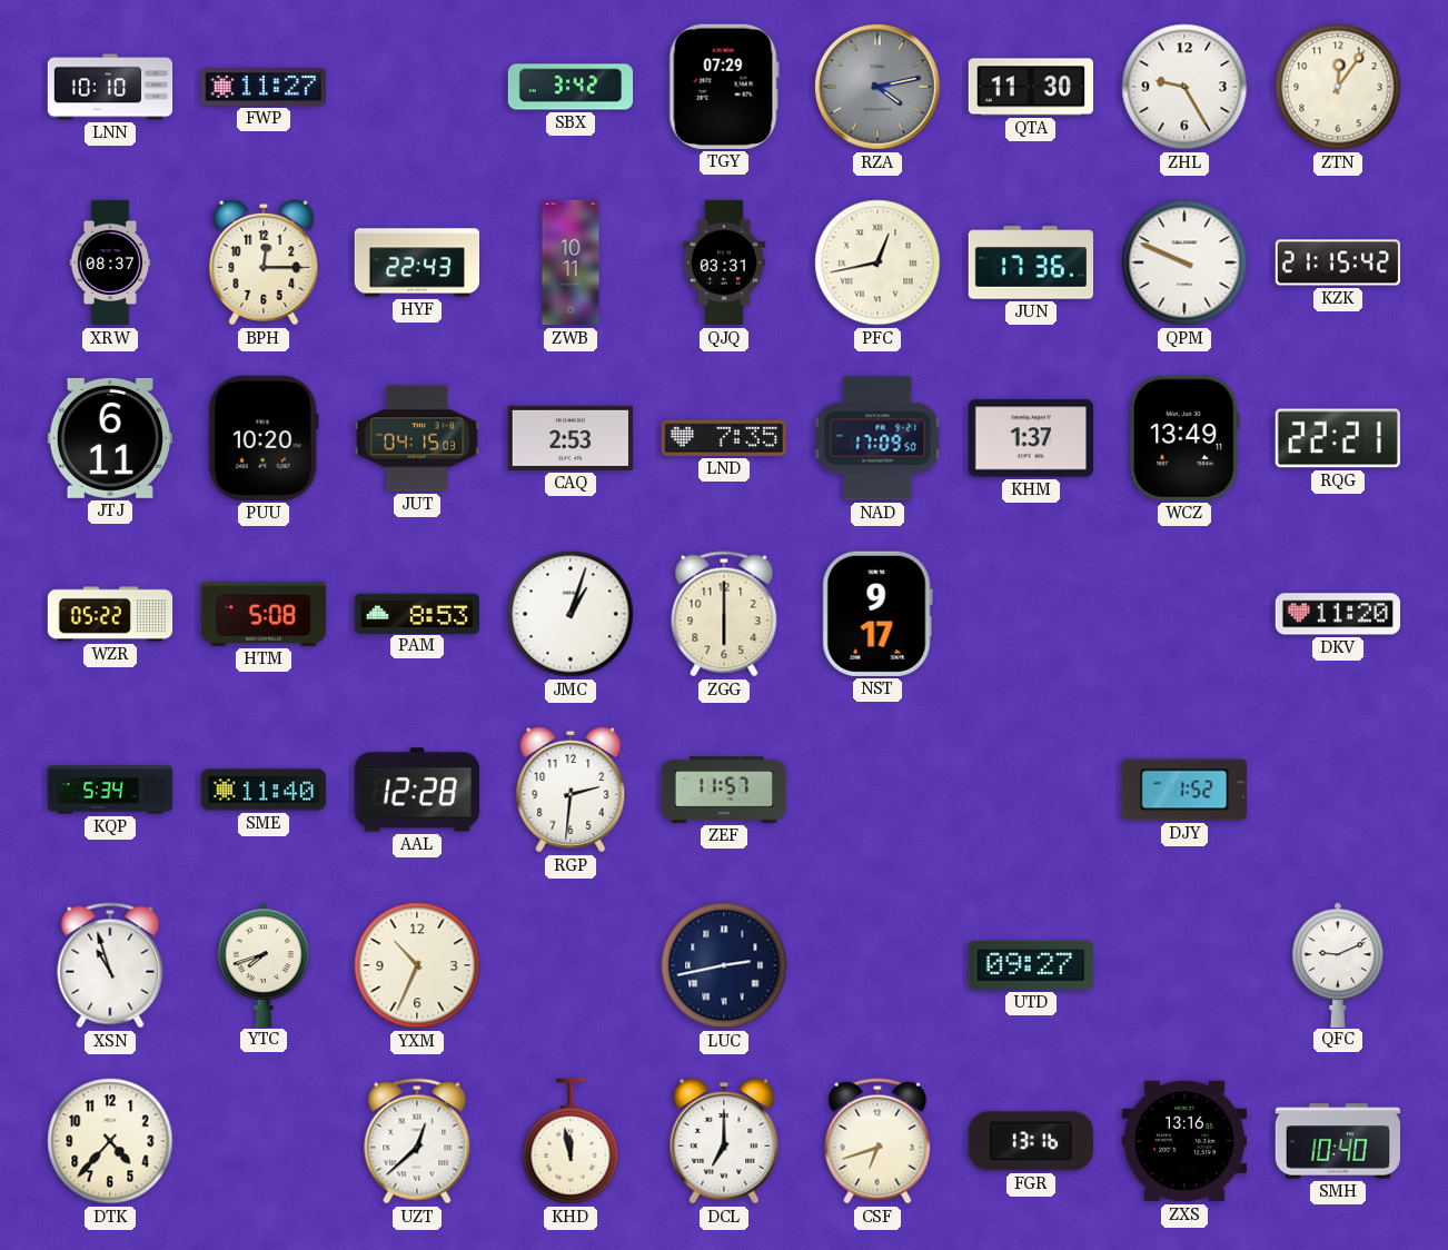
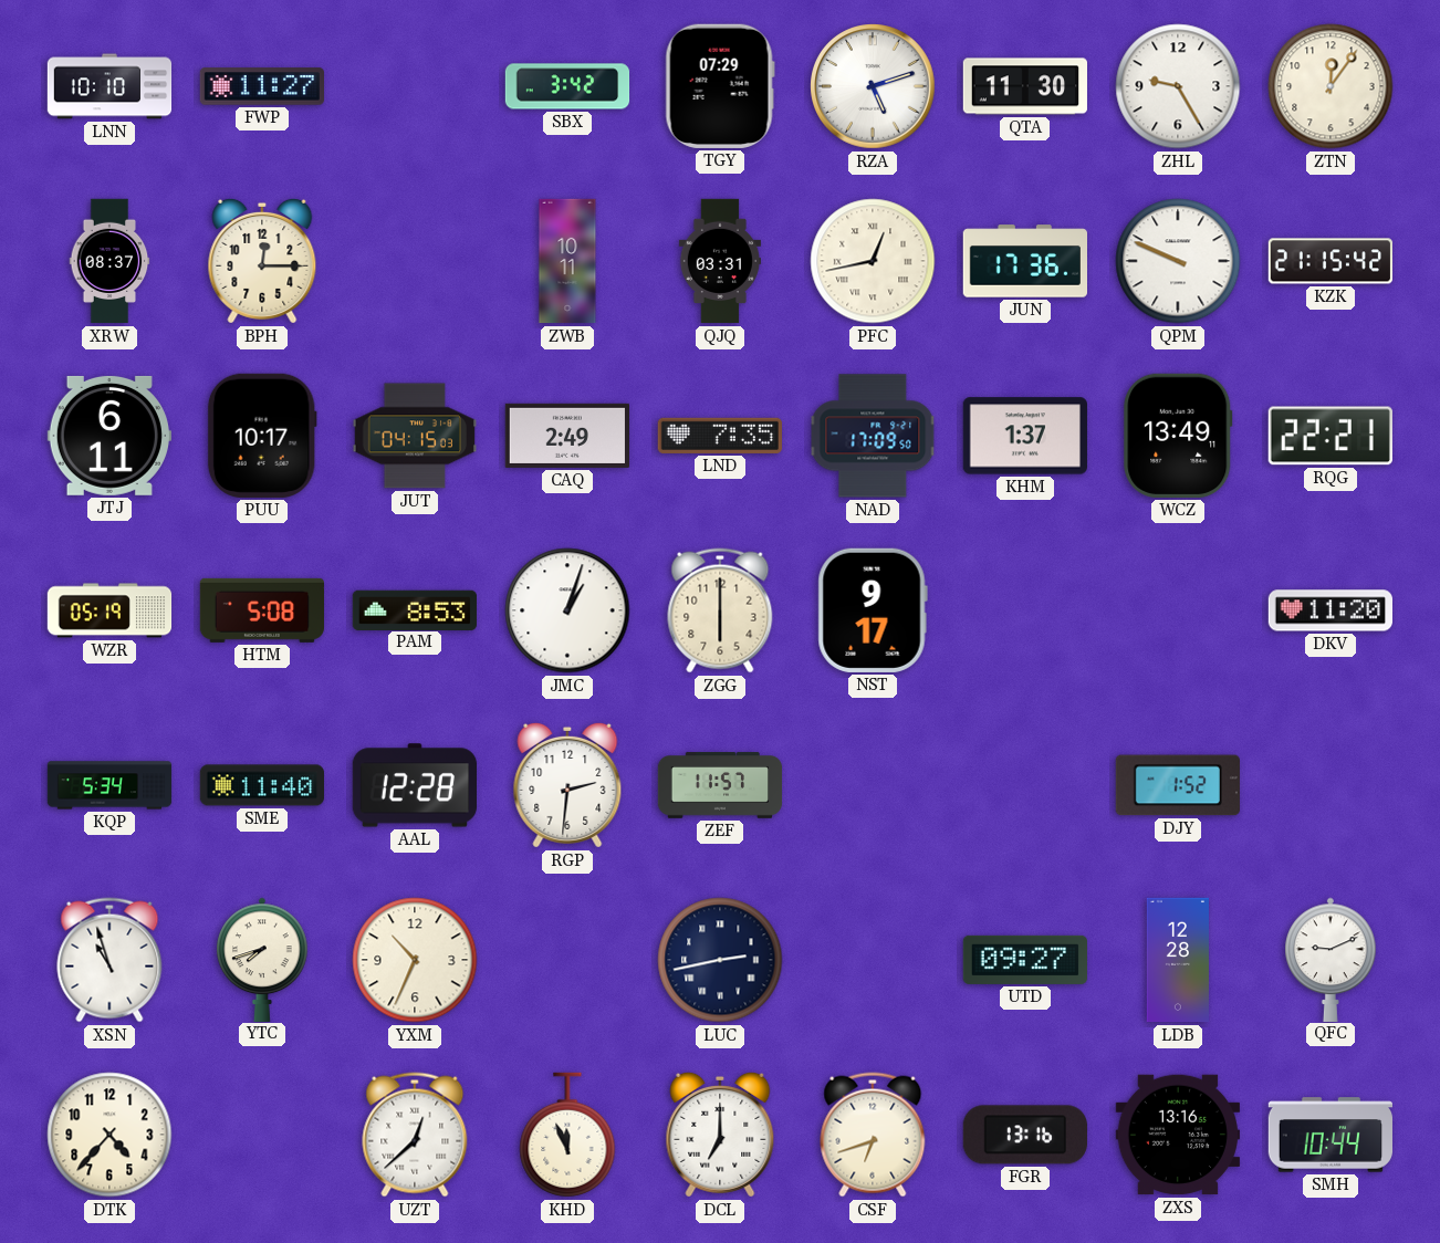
RZA: 4:13 -> 5:12 (874, 87)
RZA dial: grey -> white (874, 87)
HYF: 22:43 -> none (416, 262)
PUU: 10:20 -> 10:17 (262, 436)
CAQ: 2:53 -> 2:49 (566, 436)
WZR: 05:22 -> 05:19 (109, 610)
LDB: none -> 12:28 (1178, 960)
KHD: 11:58 -> 11:56 (567, 1135)
SMH: 10:40 -> 10:44 (1331, 1135)
